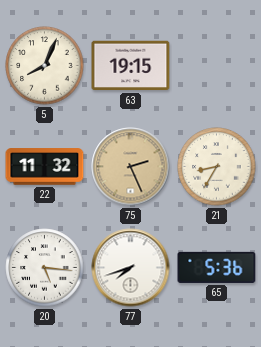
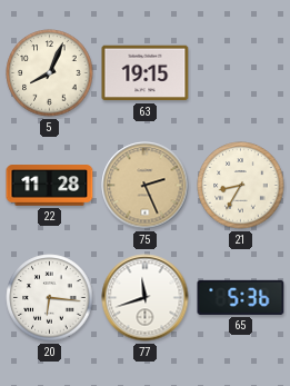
22: 11:32 -> 11:28 (50, 186)
20: 5:16 -> 6:16 (50, 298)
77: 7:42 -> 11:42 (146, 298)
